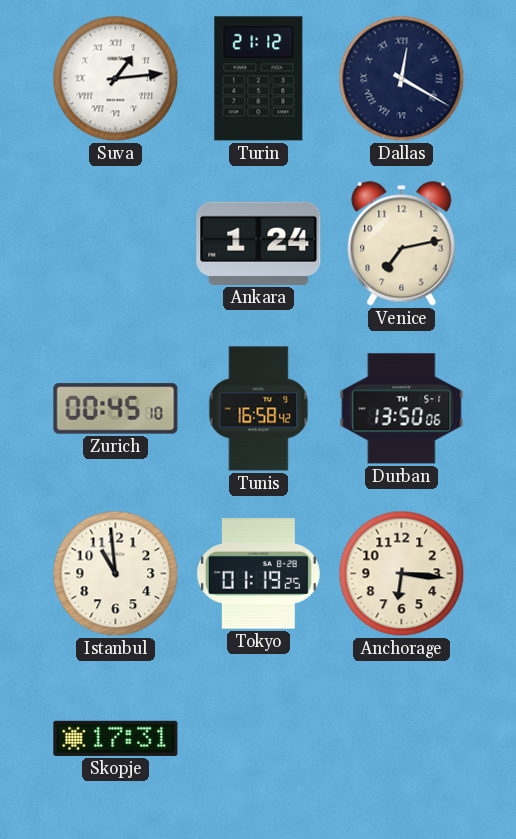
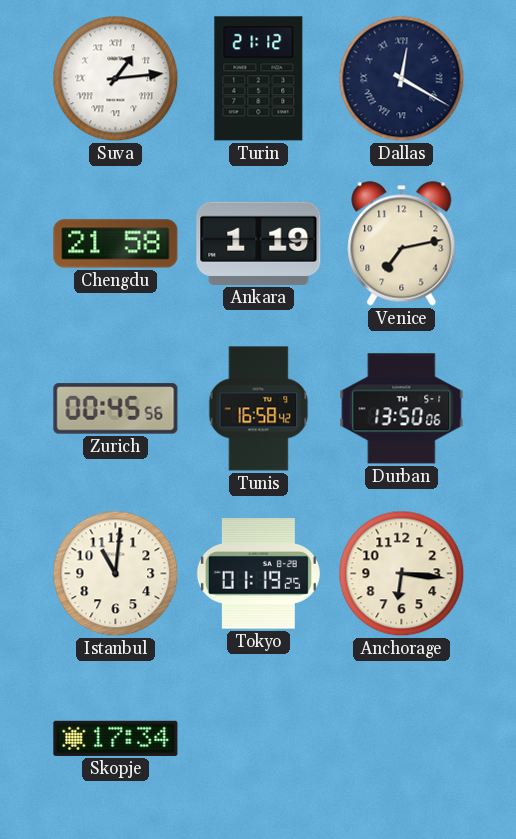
Chengdu: none -> 21:58 (116, 244)
Ankara: 1:24 -> 1:19 (259, 243)
Zurich: 00:45:10 -> 00:45:56 (116, 409)
Istanbul: 10:59 -> 11:01 (116, 574)
Skopje: 17:31 -> 17:34 (116, 738)
